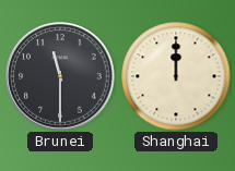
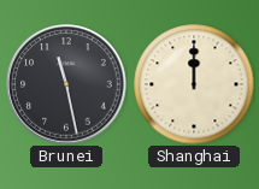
Brunei: 11:30 -> 11:28 (66, 84)
